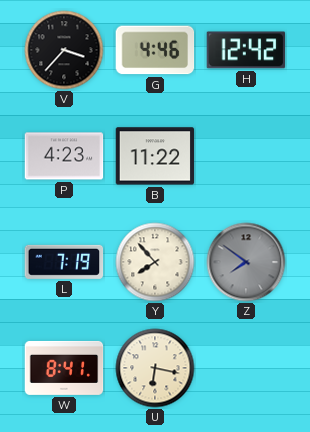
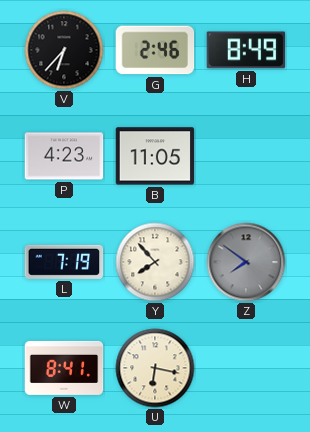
V: 3:37 -> 6:37 (64, 50)
G: 4:46 -> 2:46 (155, 50)
H: 12:42 -> 8:49 (246, 50)
B: 11:22 -> 11:05 (155, 156)
